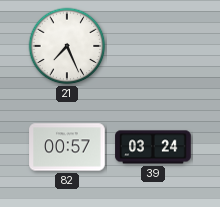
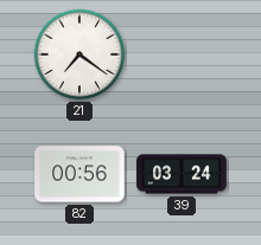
21: 7:26 -> 7:21 (79, 54)
82: 00:57 -> 00:56 (79, 174)
